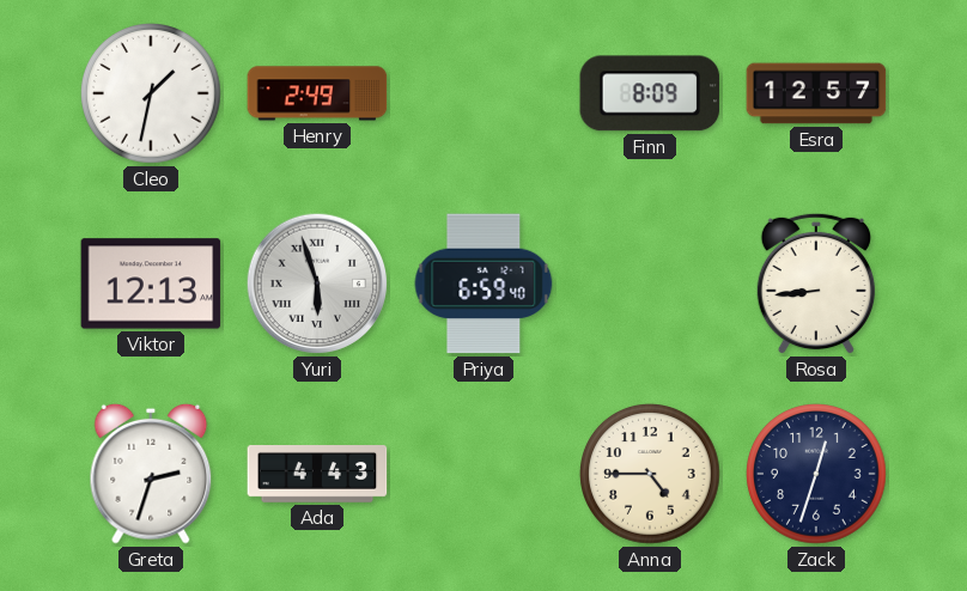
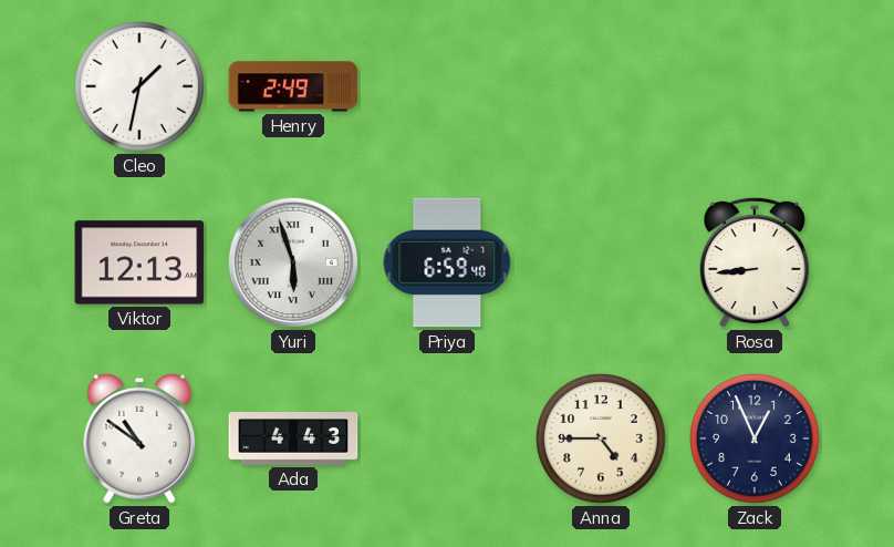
Finn: 8:09 -> none (650, 93)
Esra: 12:57 -> none (816, 93)
Greta: 2:33 -> 10:51 (139, 438)
Zack: 12:33 -> 12:56 (756, 440)
